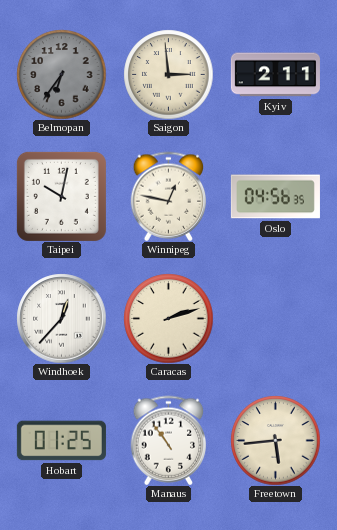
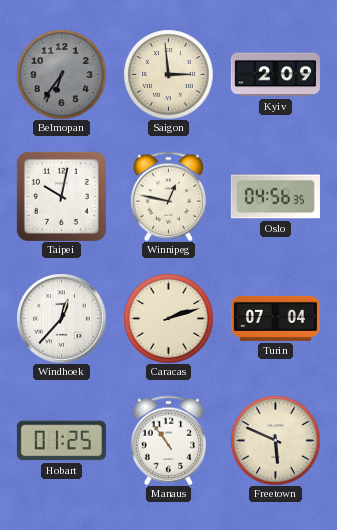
Kyiv: 2:11 -> 2:09 (275, 75)
Turin: none -> 07:04 (275, 318)
Freetown: 5:44 -> 5:49 (275, 440)
